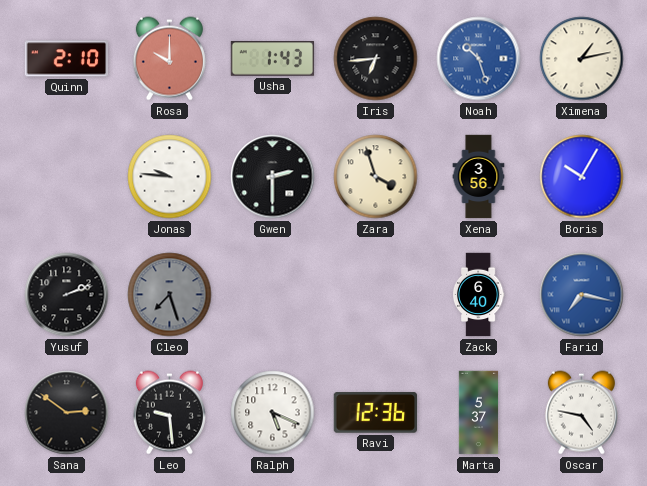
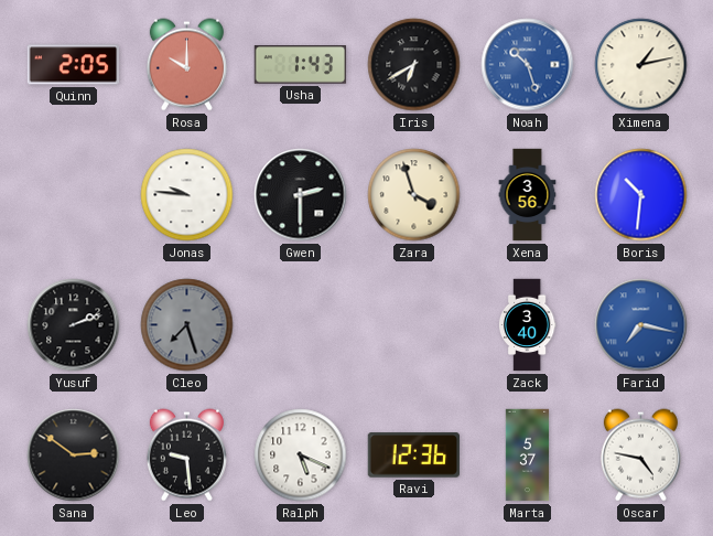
Quinn: 2:10 -> 2:05 (74, 65)
Iris: 6:44 -> 6:40 (414, 65)
Boris: 10:05 -> 10:31 (641, 195)
Zack: 6:40 -> 3:40 (527, 325)
